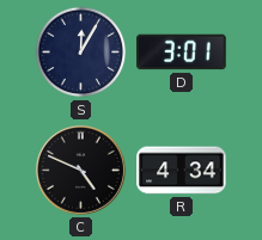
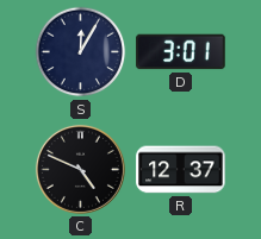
R: 4:34 -> 12:37 (181, 170)
